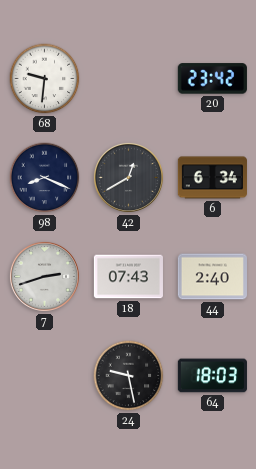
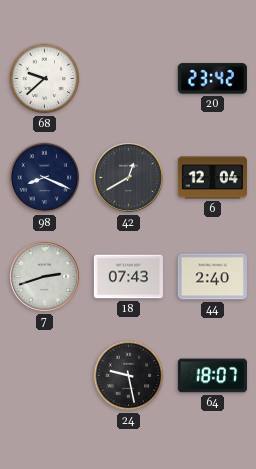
68: 9:31 -> 9:38 (45, 79)
6: 6:34 -> 12:04 (212, 178)
64: 18:03 -> 18:07 (212, 376)
